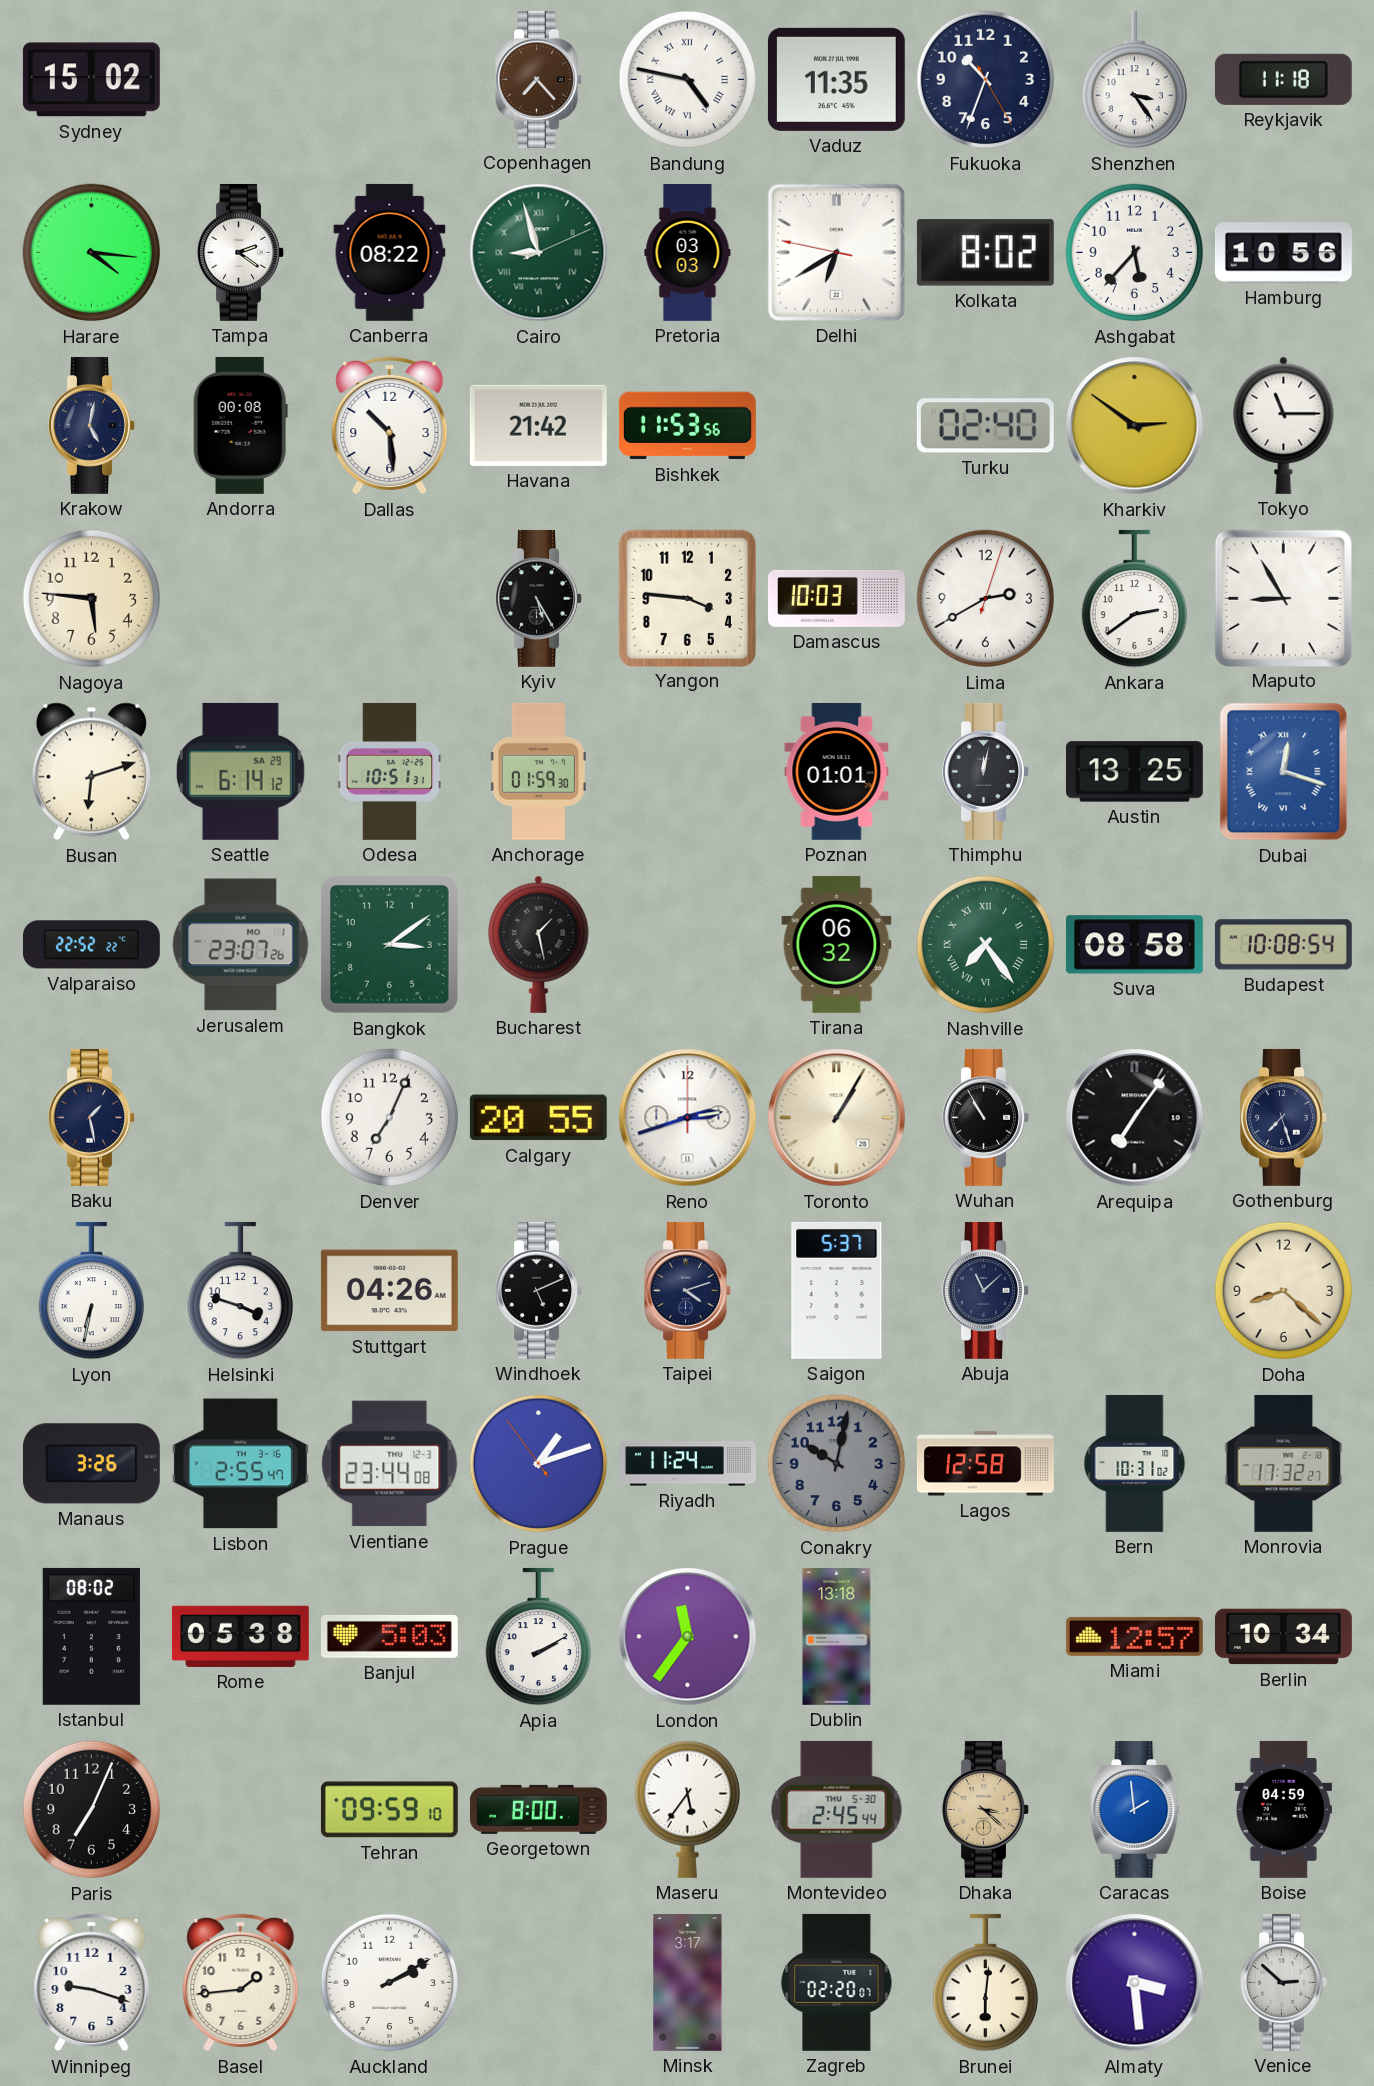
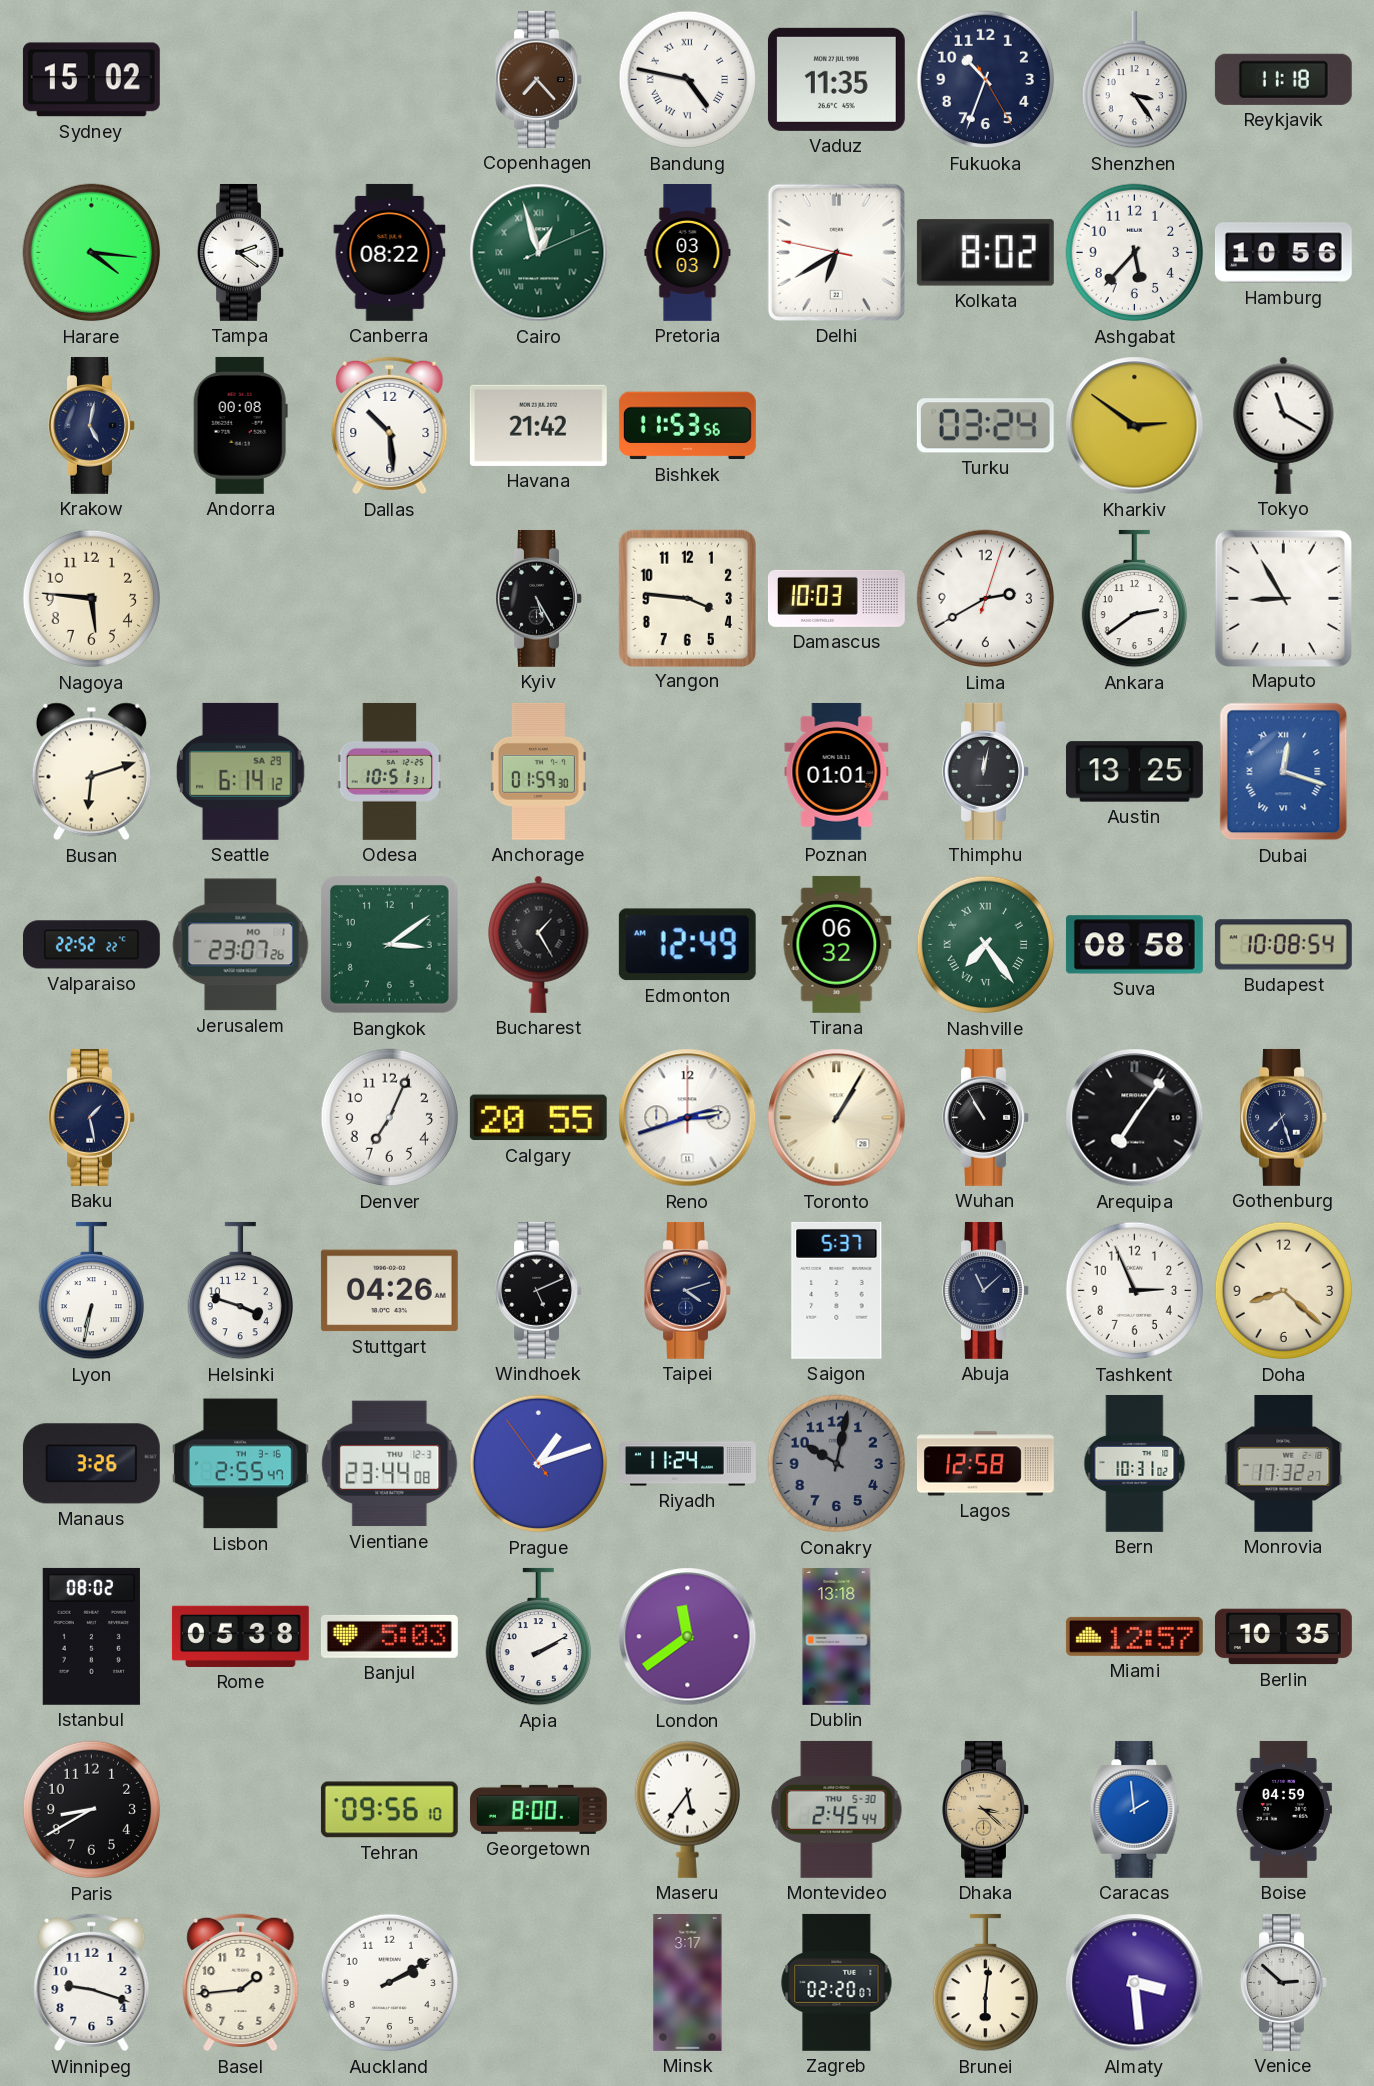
Cairo: 8:57 -> 12:57 (539, 253)
Turku: 02:40 -> 03:24 (985, 426)
Tokyo: 11:15 -> 11:20 (1284, 425)
Bucharest: 1:28 -> 1:25 (539, 944)
Edmonton: none -> 12:49 (687, 945)
Tashkent: none -> 2:56 (1135, 1291)
London: 11:36 -> 11:39 (688, 1637)
Berlin: 10:34 -> 10:35 (1283, 1637)
Paris: 7:04 -> 8:40 (92, 1810)
Tehran: 09:59 -> 09:56 (389, 1810)
